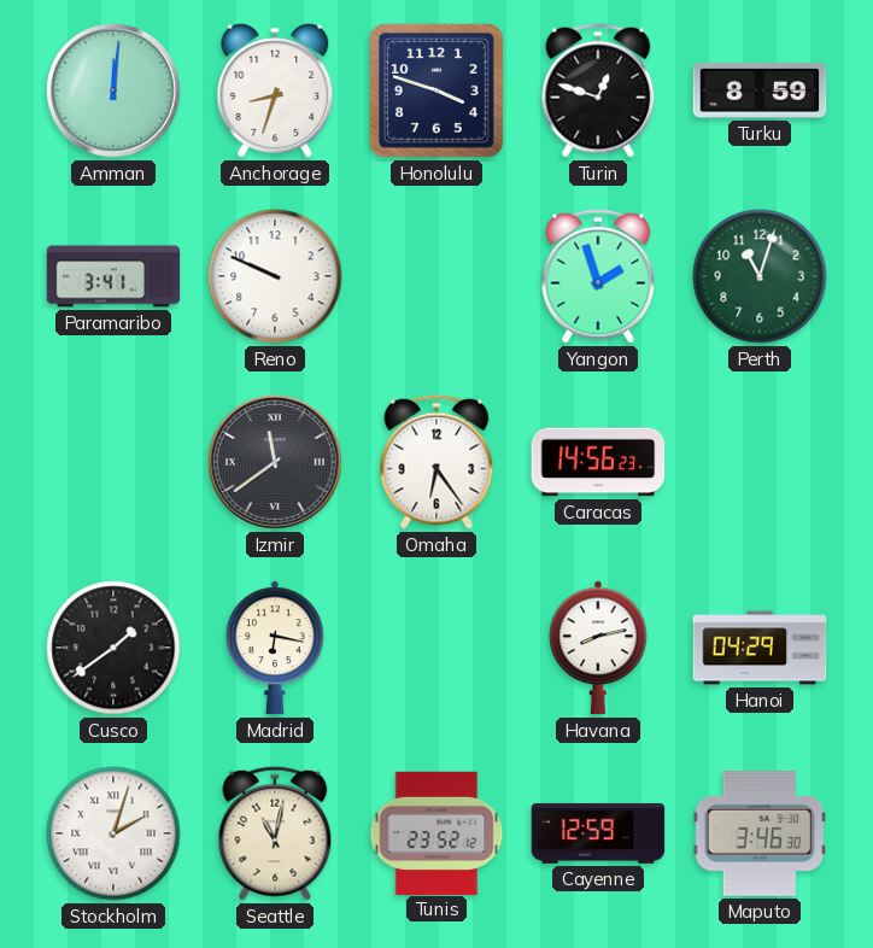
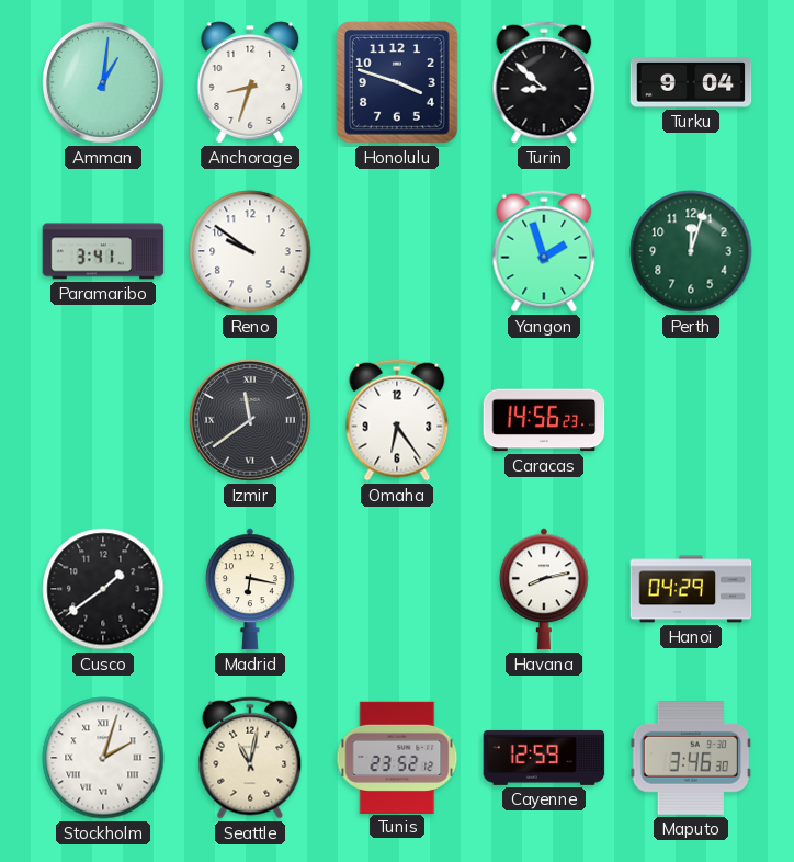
Amman: 12:01 -> 1:01 (104, 83)
Turin: 12:48 -> 8:52 (544, 82)
Turku: 8:59 -> 9:04 (691, 82)
Reno: 9:49 -> 9:51 (250, 251)
Perth: 11:03 -> 12:03 (691, 251)
